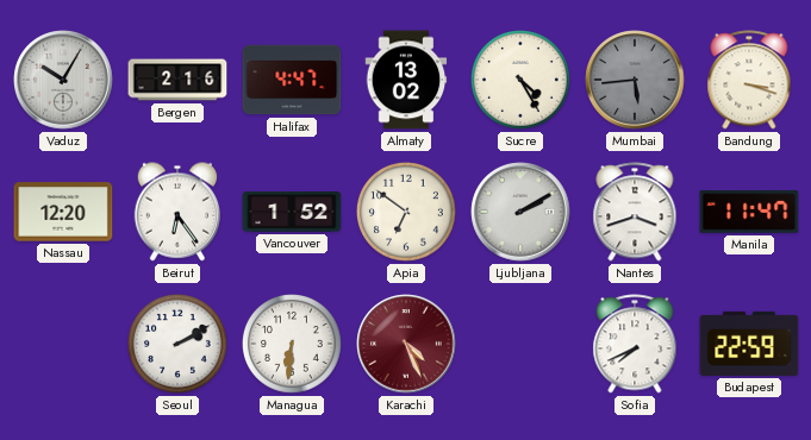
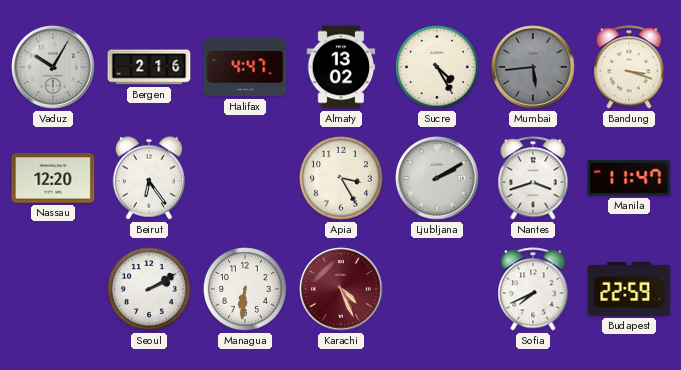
Vancouver: 1:52 -> none (292, 213)
Apia: 6:51 -> 3:25 (342, 179)
